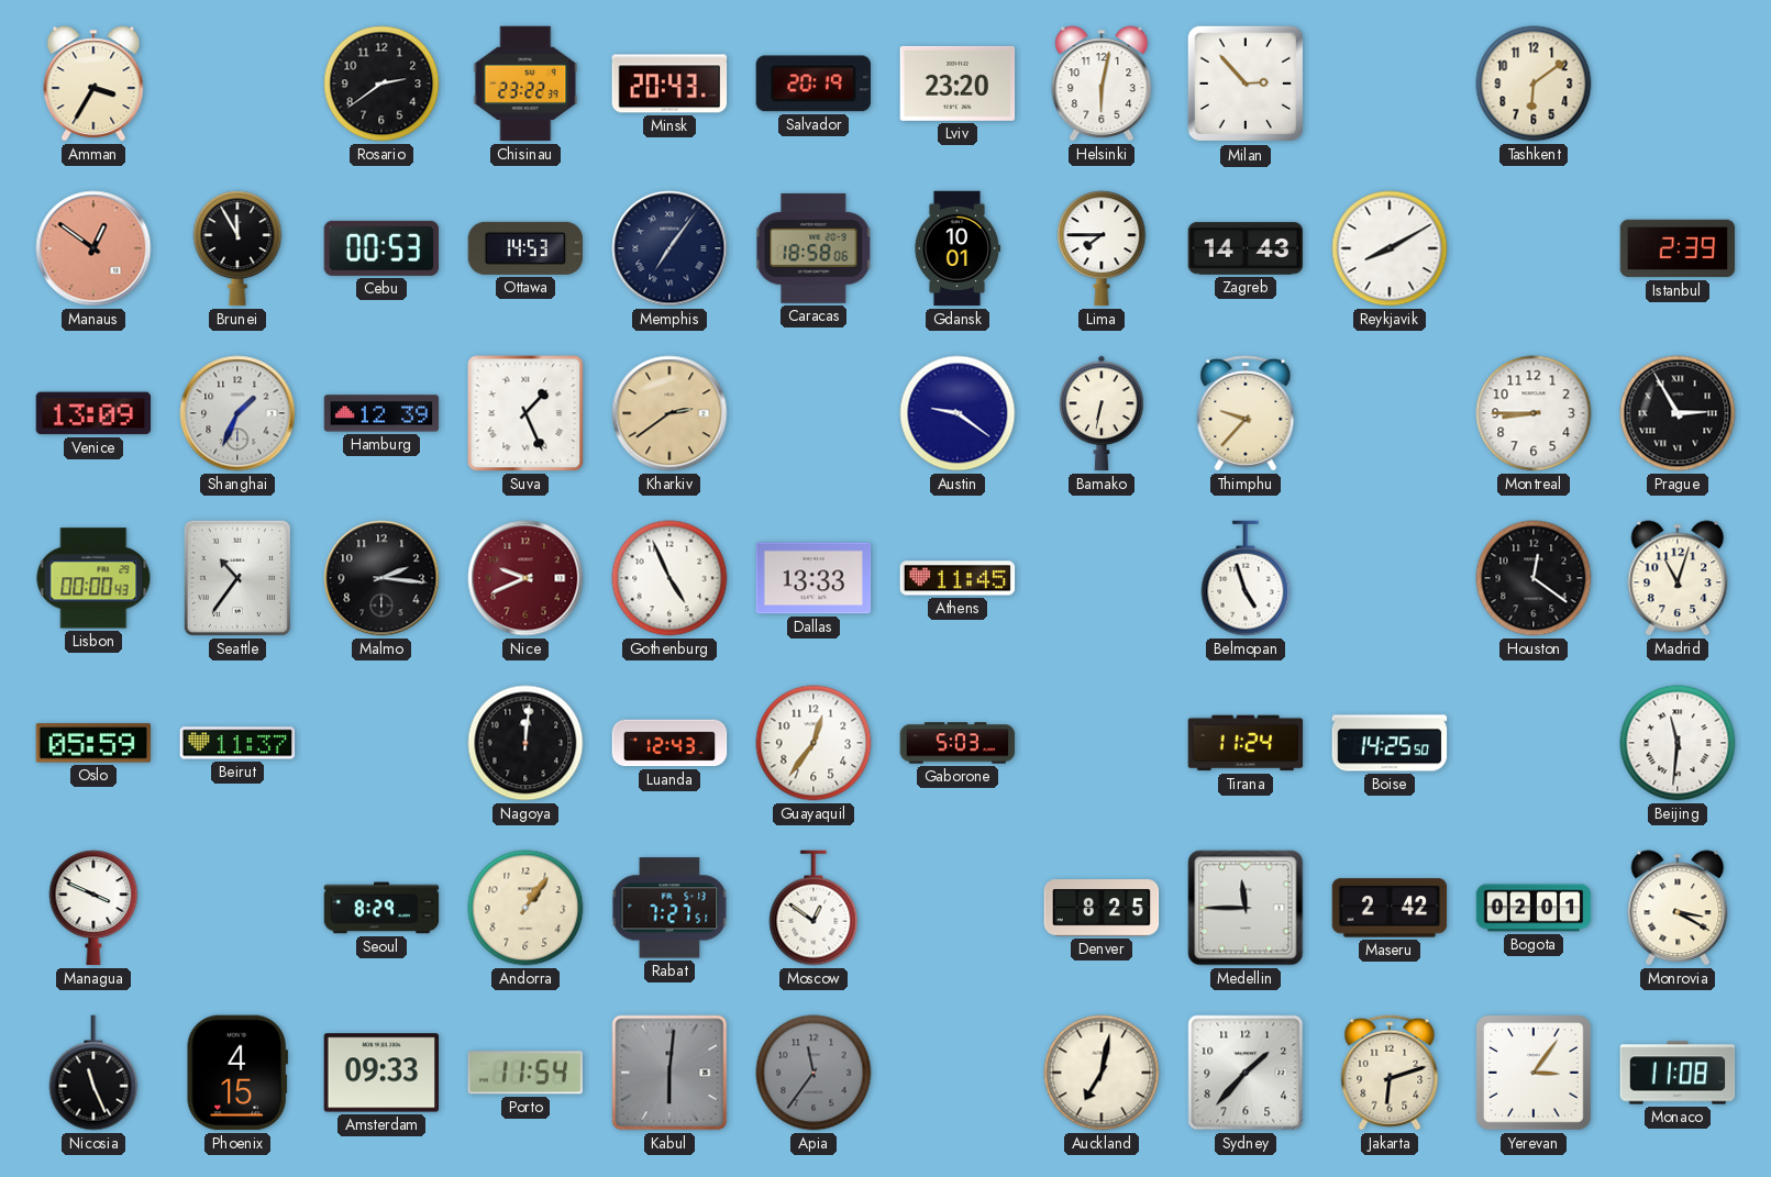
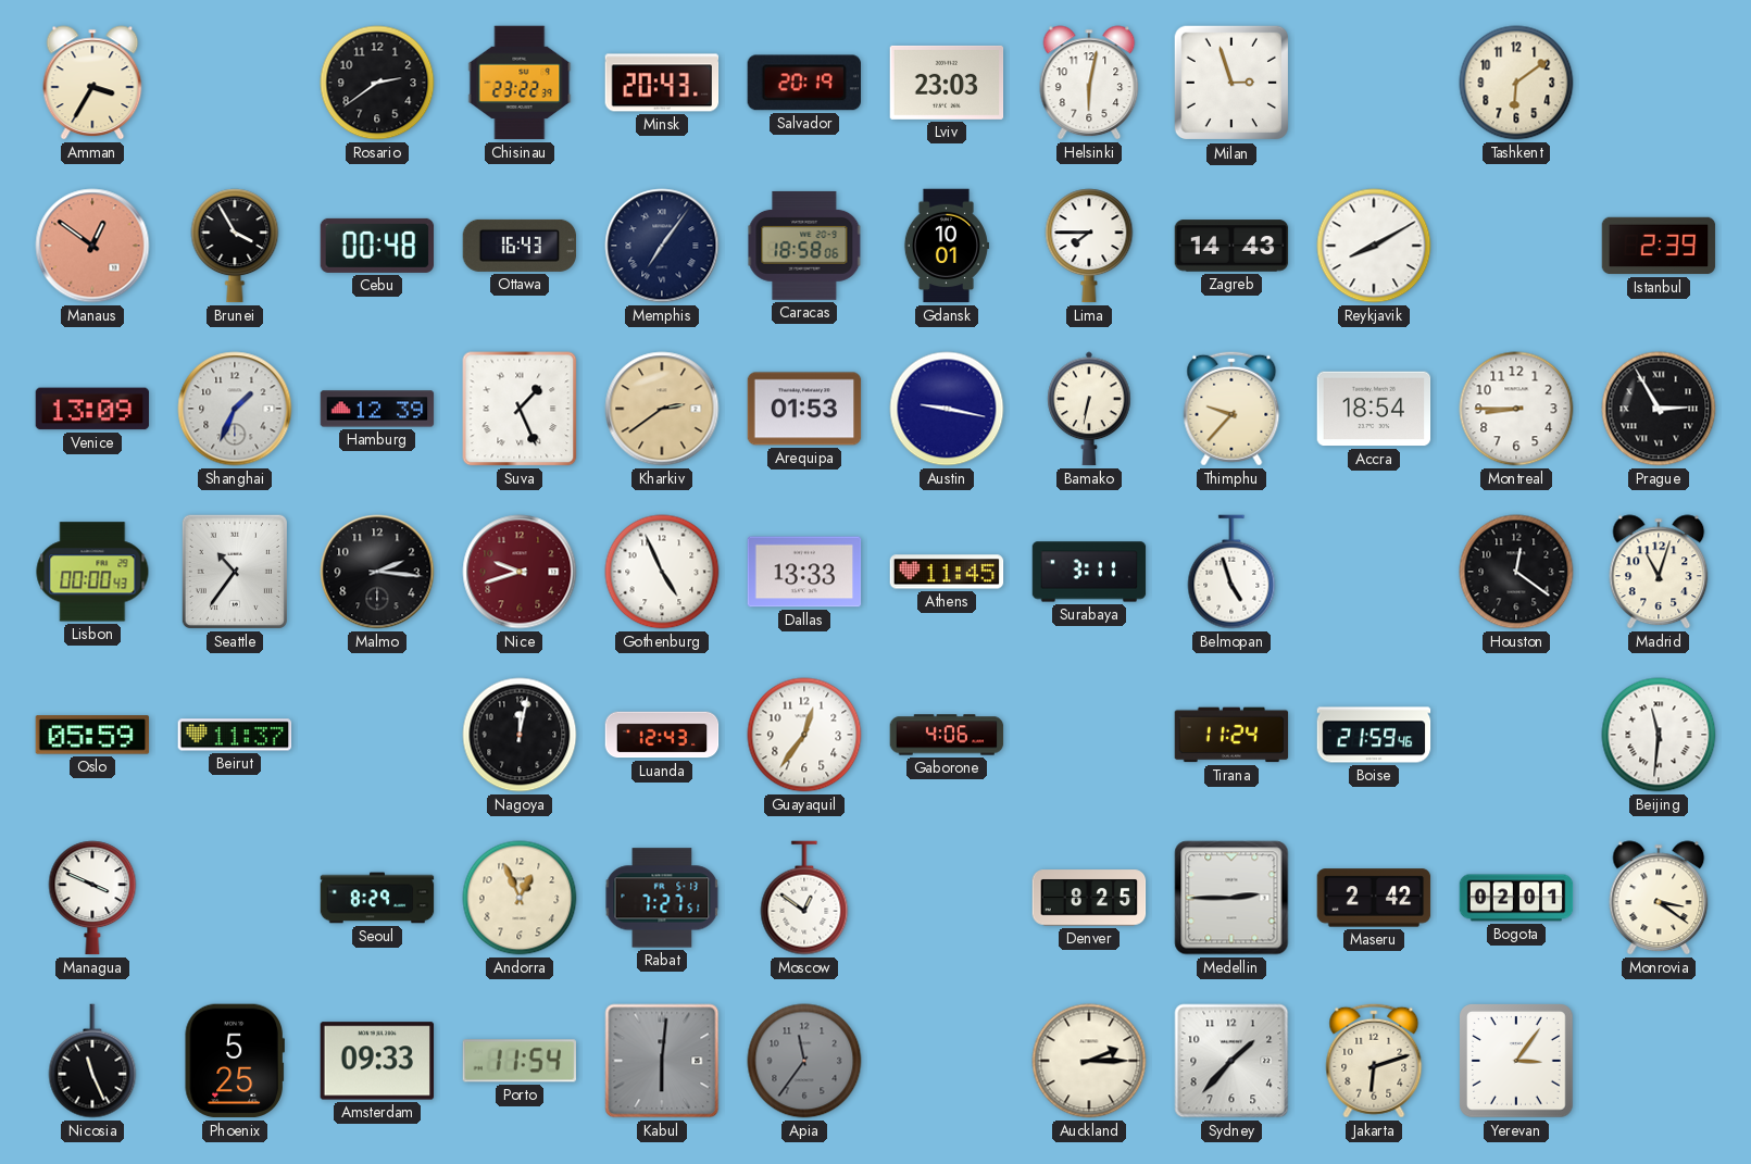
Lviv: 23:20 -> 23:03 (947, 83)
Milan: 2:53 -> 2:57 (1231, 83)
Brunei: 11:55 -> 3:55 (235, 246)
Cebu: 00:53 -> 00:48 (377, 246)
Ottawa: 14:53 -> 16:43 (520, 246)
Arequipa: none -> 01:53 (804, 409)
Austin: 9:21 -> 9:17 (947, 409)
Accra: none -> 18:54 (1374, 409)
Nice: 9:41 -> 9:42 (520, 572)
Surabaya: none -> 3:11 (1089, 572)
Nagoya: 12:01 -> 12:02 (520, 735)
Gaborone: 5:03 -> 4:06 (947, 735)
Boise: 14:25 -> 21:59 (1374, 735)
Andorra: 1:06 -> 12:56 (520, 898)
Medellin: 11:45 -> 2:45 (1231, 898)
Monrovia: 3:20 -> 3:21 (1659, 898)
Phoenix: 4:15 -> 5:25 (235, 1061)
Auckland: 7:02 -> 2:15 (1089, 1061)
Monaco: 11:08 -> none (1678, 1073)
